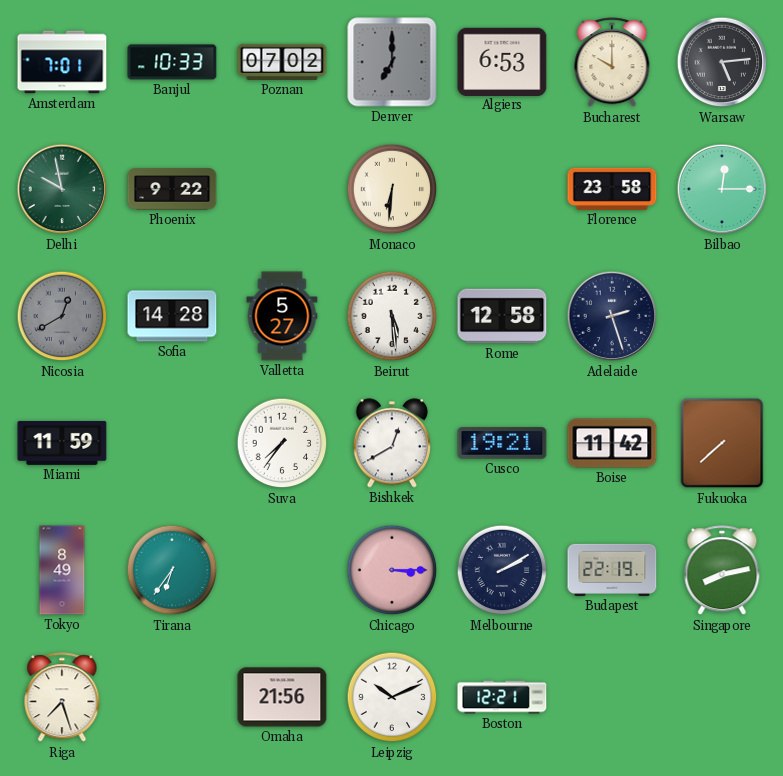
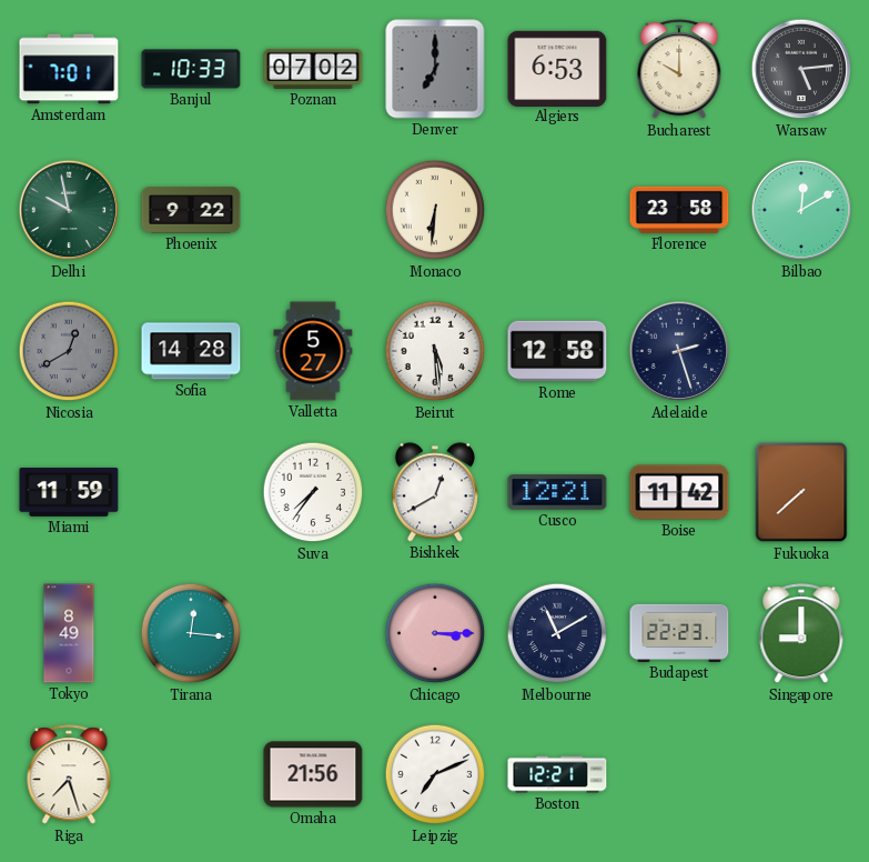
Bilbao: 12:15 -> 12:10 (801, 210)
Cusco: 19:21 -> 12:21 (557, 492)
Tirana: 6:36 -> 12:16 (191, 633)
Melbourne: 2:10 -> 11:10 (557, 633)
Budapest: 22:19 -> 22:23 (679, 633)
Singapore: 8:13 -> 9:00 (801, 634)
Leipzig: 10:11 -> 7:11 (435, 774)
